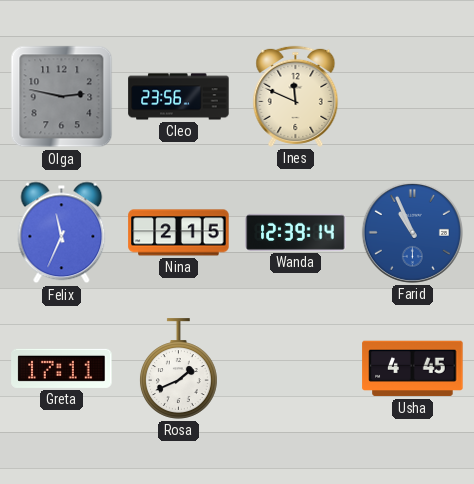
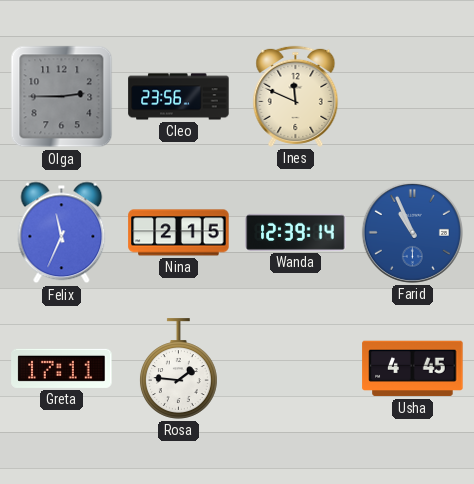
Olga: 2:47 -> 2:45 (62, 97)
Rosa: 1:41 -> 1:46 (178, 369)
